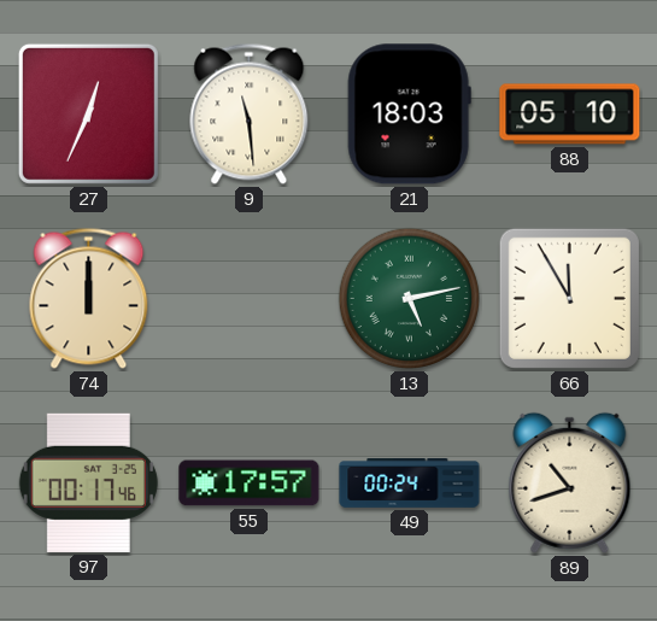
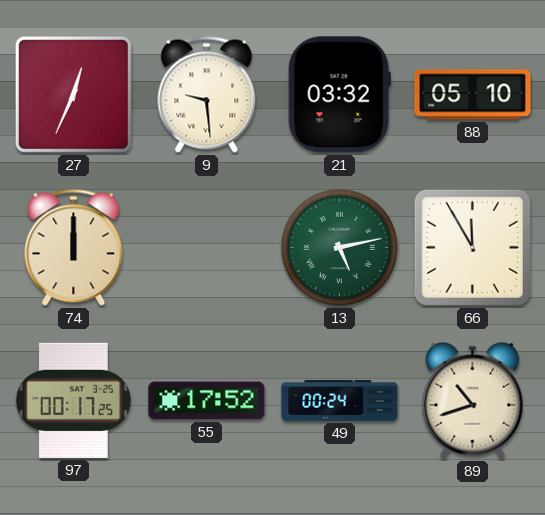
9: 11:29 -> 9:29 (207, 94)
21: 18:03 -> 03:32 (339, 95)
97: 00:17:46 -> 00:17:25 (73, 400)
55: 17:57 -> 17:52 (207, 401)
